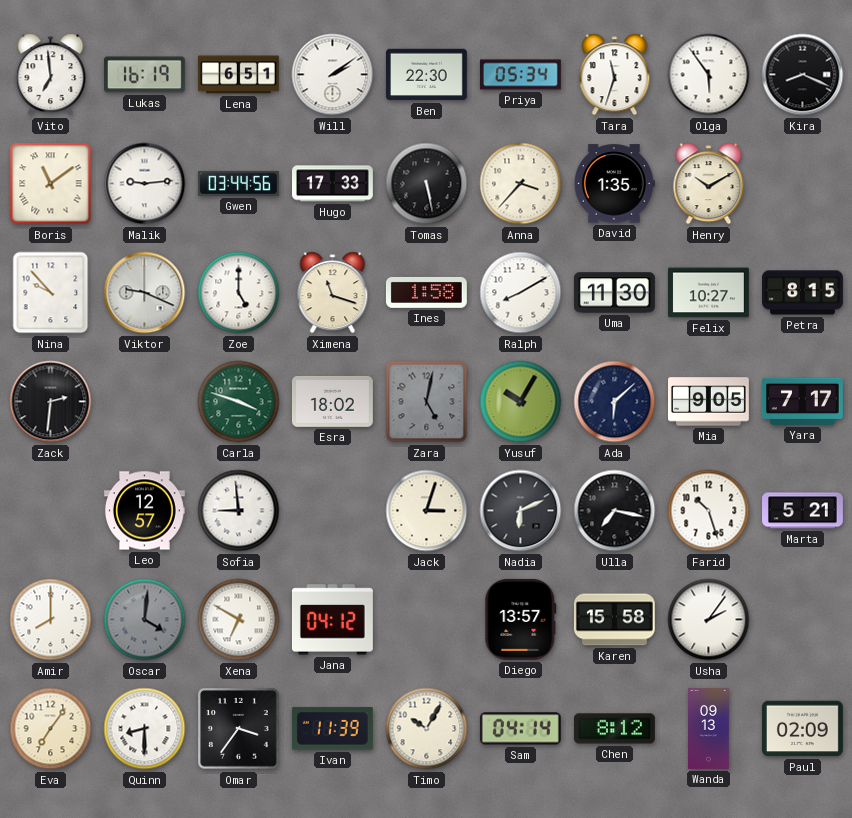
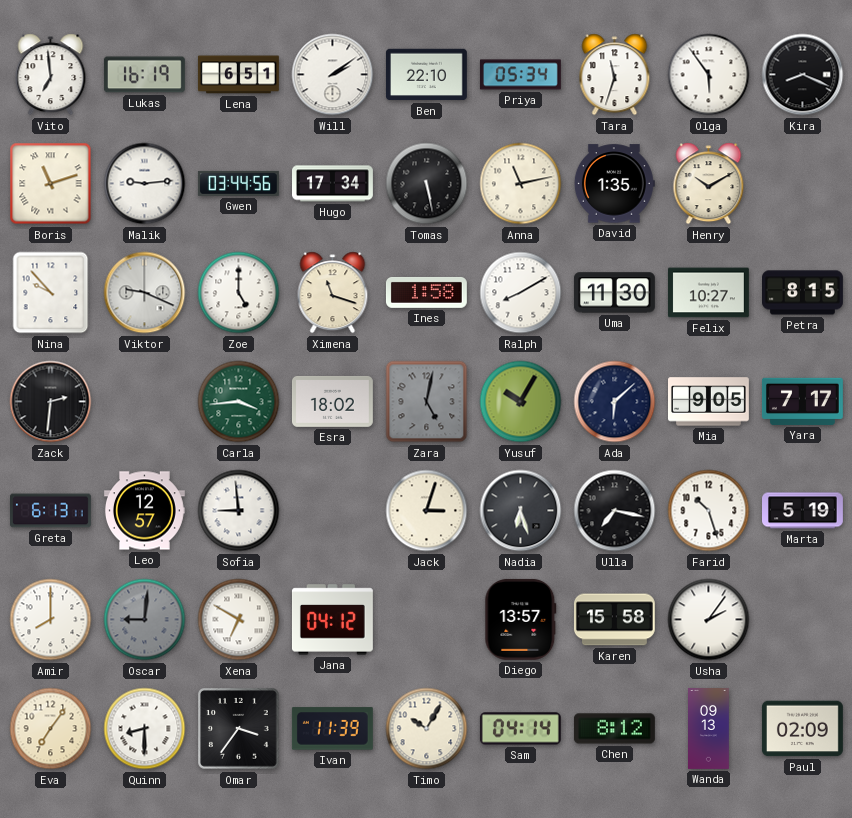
Ben: 22:30 -> 22:10 (426, 75)
Boris: 11:09 -> 11:12 (51, 184)
Hugo: 17:33 -> 17:34 (333, 184)
Anna: 3:37 -> 11:13 (521, 184)
Carla: 3:48 -> 3:44 (239, 402)
Greta: none -> 6:13 (51, 511)
Nadia: 6:11 -> 6:27 (521, 511)
Marta: 5:21 -> 5:19 (803, 511)
Oscar: 4:01 -> 9:01 (145, 620)
